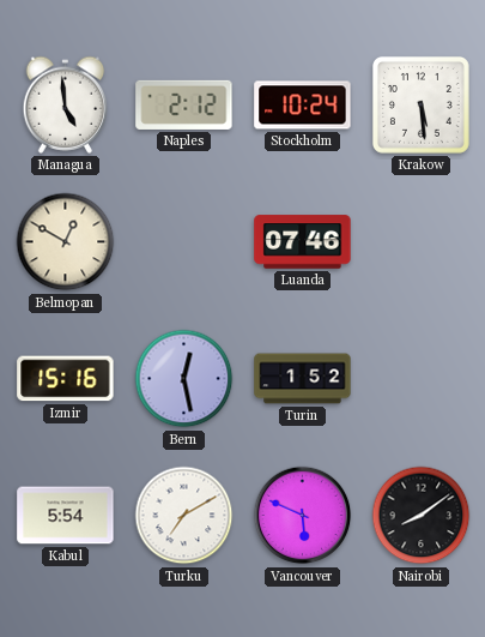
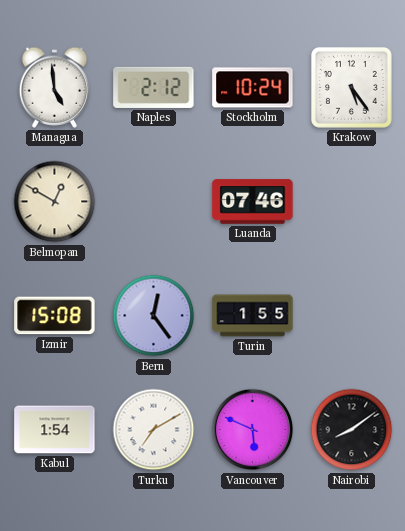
Krakow: 5:29 -> 5:24 (352, 88)
Izmir: 15:16 -> 15:08 (55, 316)
Bern: 12:28 -> 12:24 (154, 316)
Turin: 1:52 -> 1:55 (253, 316)
Kabul: 5:54 -> 1:54 (55, 430)
